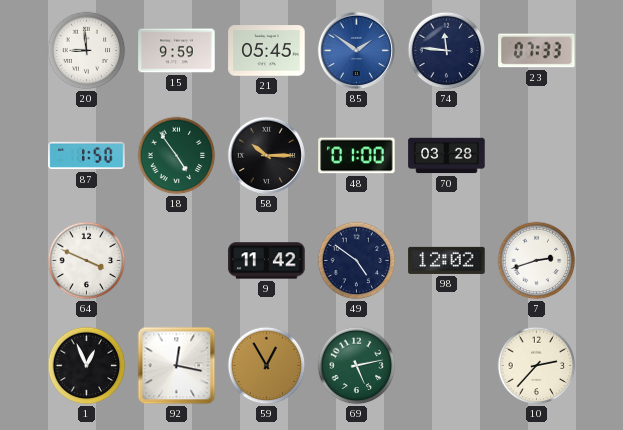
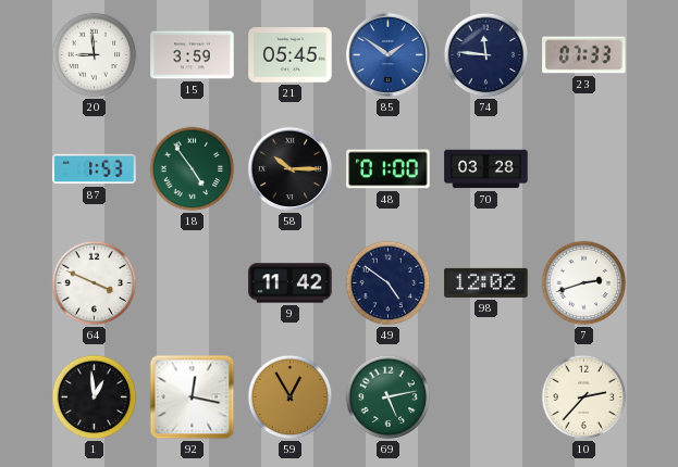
15: 9:59 -> 3:59 (193, 55)
87: 1:50 -> 1:53 (95, 169)
1: 12:56 -> 12:59 (95, 397)
